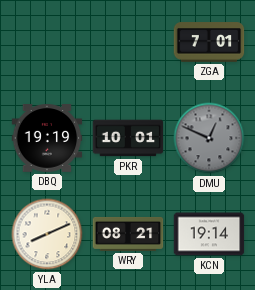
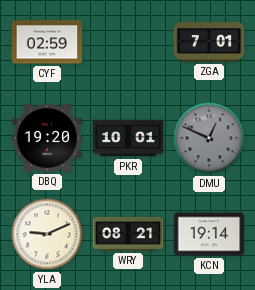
CYF: none -> 02:59 (47, 42)
DBQ: 19:19 -> 19:20 (47, 138)
YLA: 8:11 -> 9:11 (47, 234)
